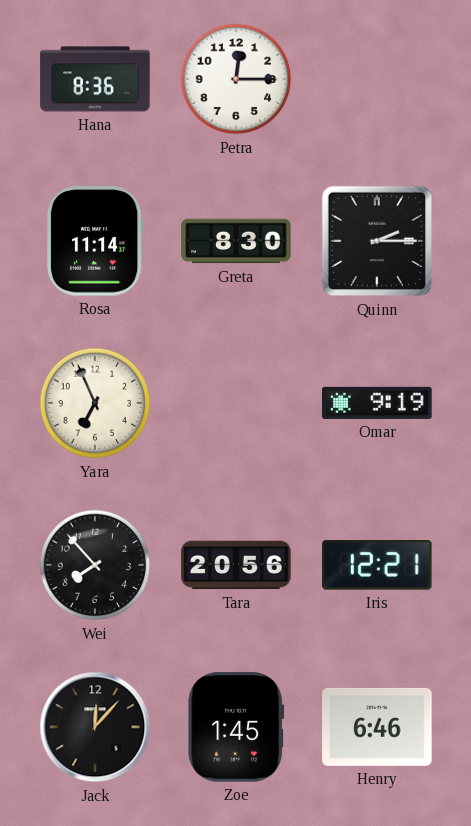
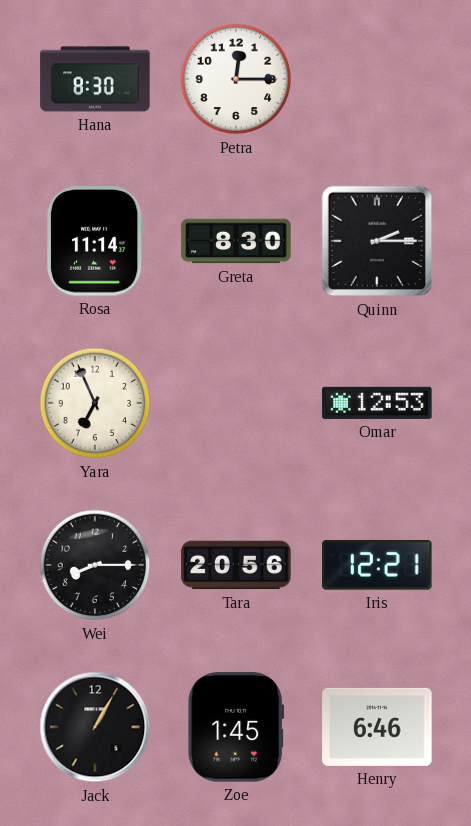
Hana: 8:36 -> 8:30 (95, 79)
Omar: 9:19 -> 12:53 (377, 403)
Wei: 7:53 -> 8:15 (95, 565)
Jack: 12:07 -> 1:05 (95, 727)
